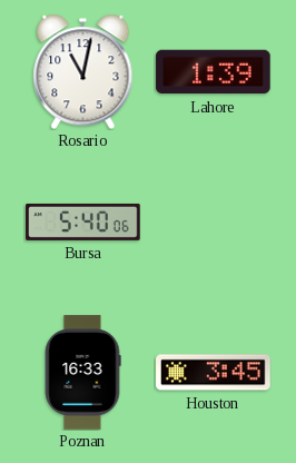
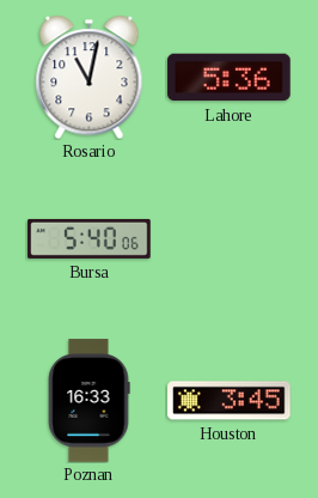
Lahore: 1:39 -> 5:36 (230, 78)
